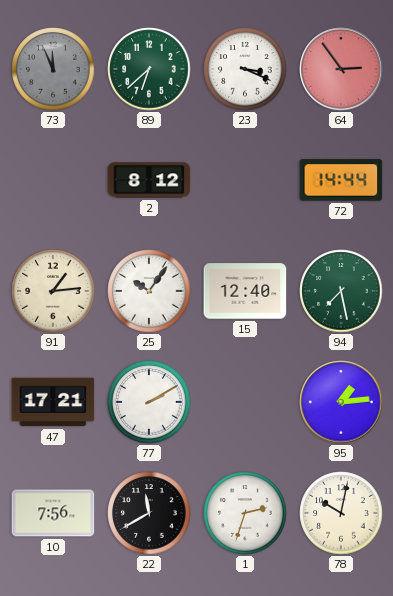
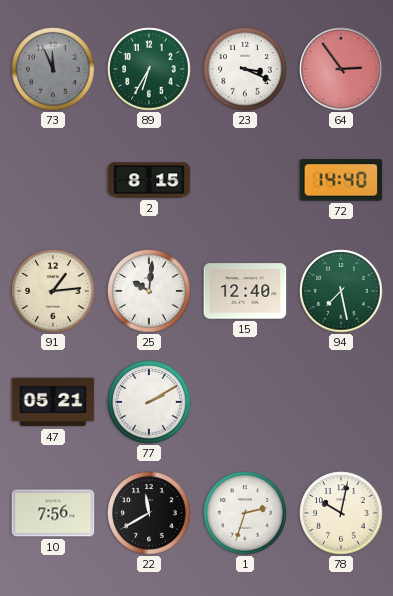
89: 6:38 -> 6:35 (149, 69)
2: 8:12 -> 8:15 (149, 180)
72: 14:44 -> 14:40 (341, 180)
25: 10:06 -> 10:01 (149, 291)
47: 17:21 -> 05:21 (53, 402)
95: 1:14 -> none (341, 402)
